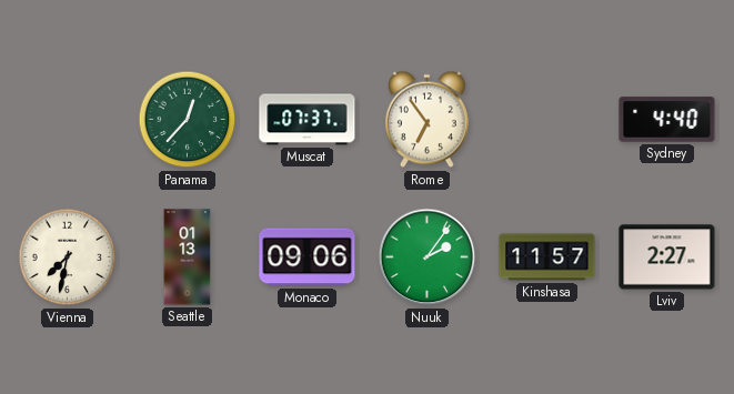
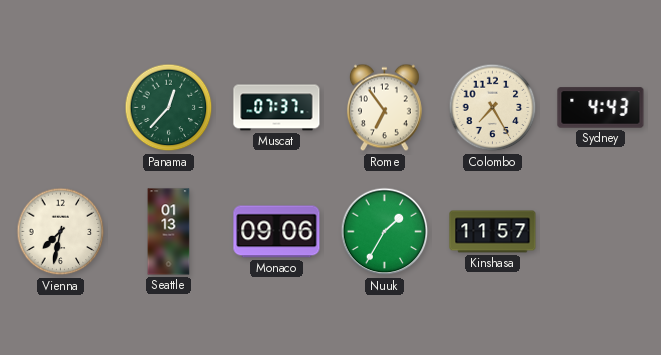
Colombo: none -> 7:25 (493, 108)
Sydney: 4:40 -> 4:43 (601, 108)
Nuuk: 2:06 -> 1:35 (385, 232)
Lviv: 2:27 -> none (667, 257)
